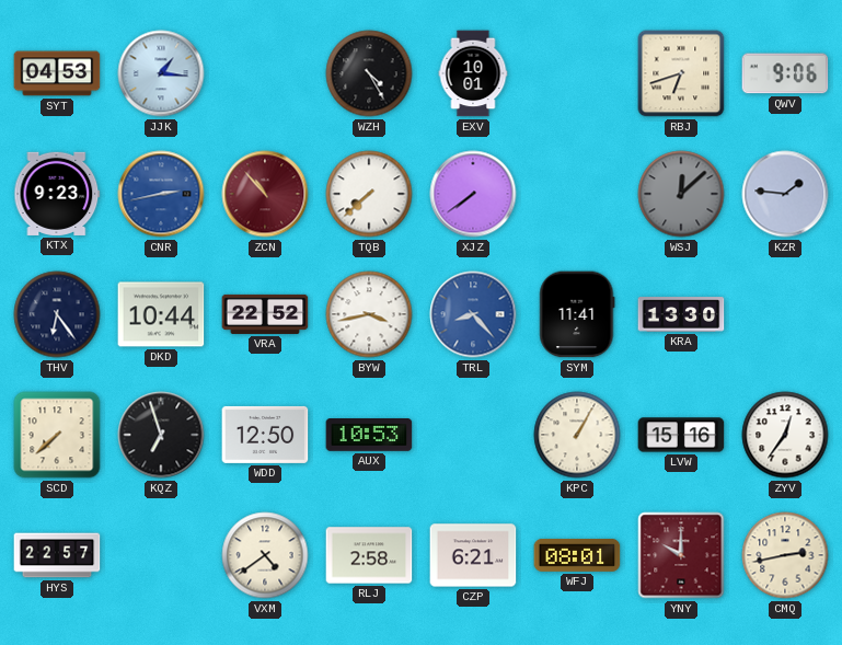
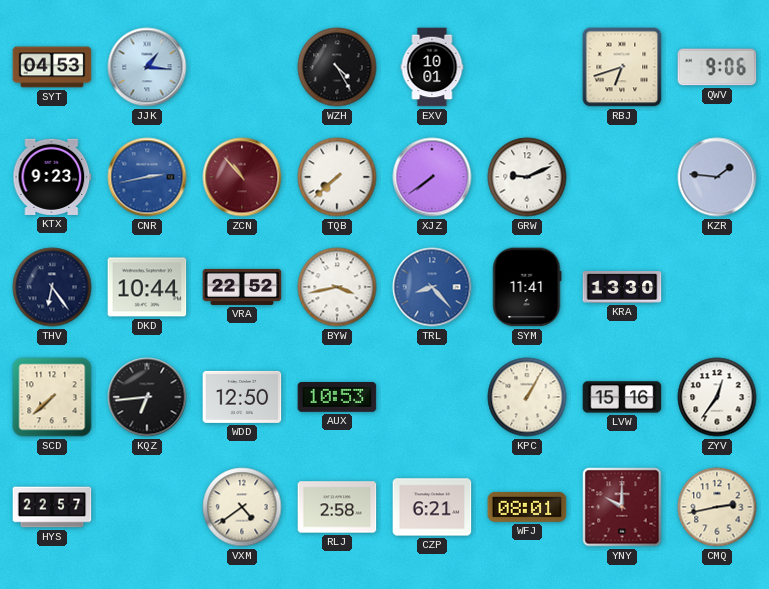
GRW: none -> 9:11 (527, 177)
WSJ: 12:08 -> none (681, 194)
KQZ: 6:57 -> 6:44 (147, 397)
